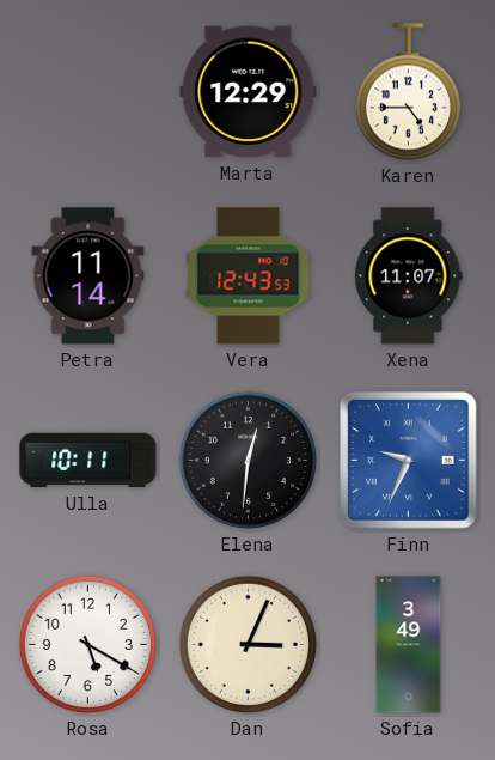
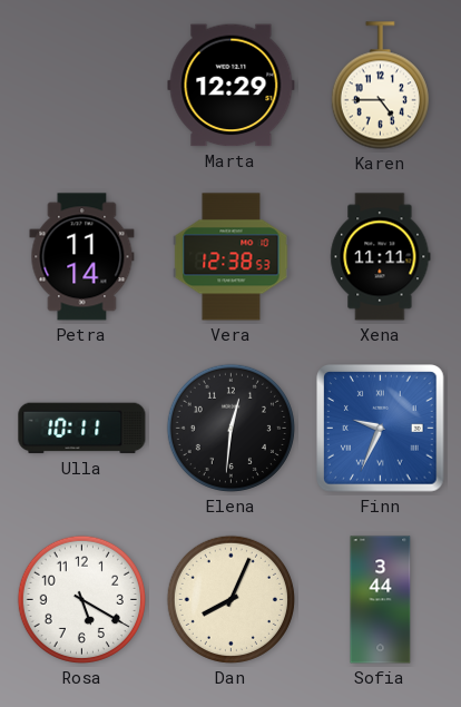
Vera: 12:43 -> 12:38 (232, 257)
Xena: 11:07 -> 11:11 (381, 257)
Dan: 3:04 -> 8:04 (230, 599)
Sofia: 3:49 -> 3:44 (381, 600)
